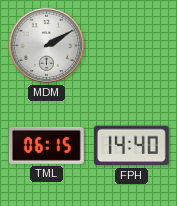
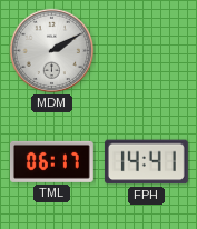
TML: 06:15 -> 06:17 (51, 161)
FPH: 14:40 -> 14:41 (146, 162)
